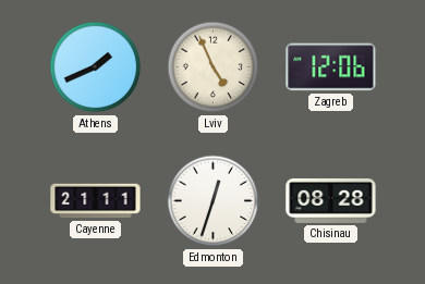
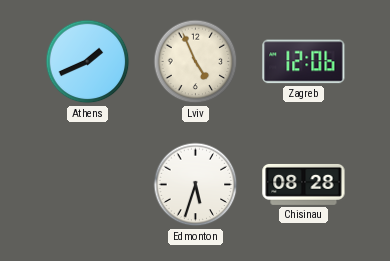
Cayenne: 21:11 -> none (96, 201)
Edmonton: 12:33 -> 5:33 (196, 185)
